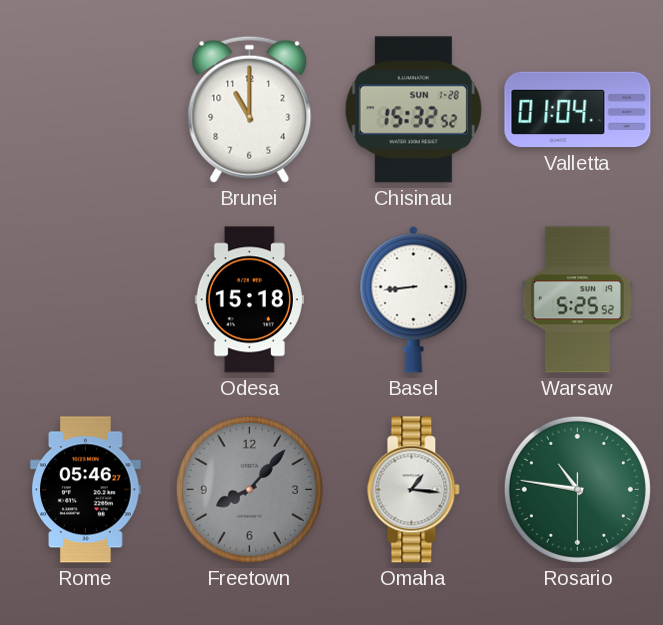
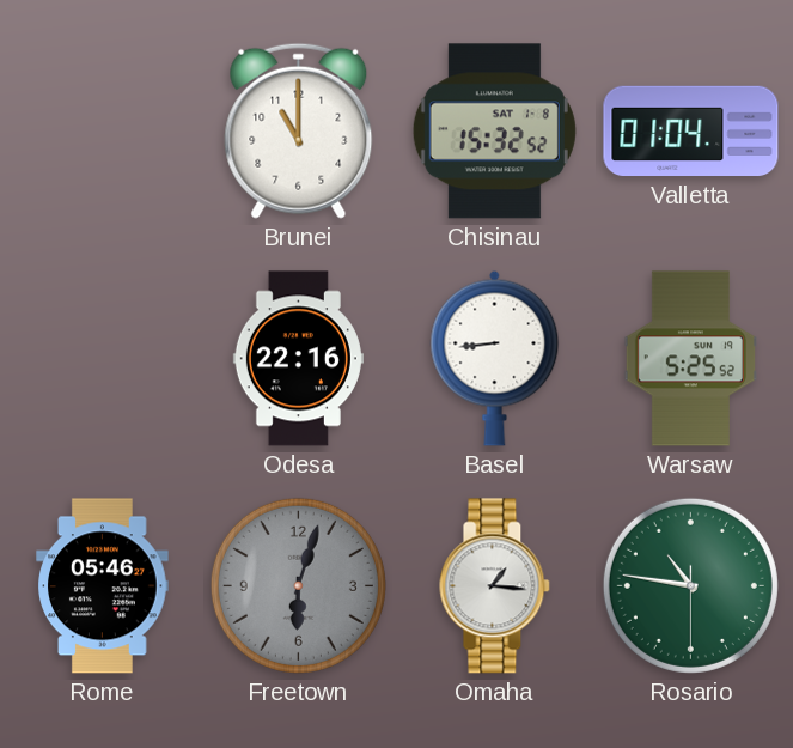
Chisinau date: SUN 1-28 -> SAT 1-8 (494, 132)
Odesa: 15:18 -> 22:16 (298, 359)
Freetown: 8:07 -> 6:03 (298, 585)
